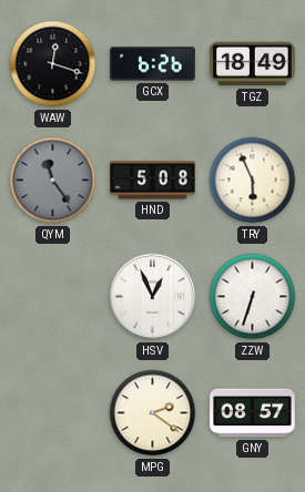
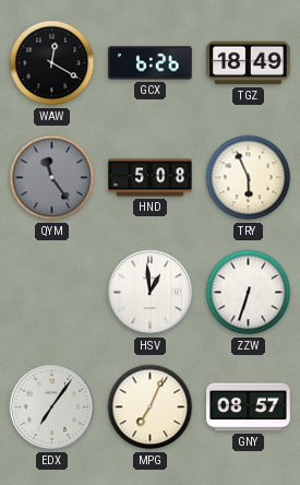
WAW: 12:18 -> 12:20 (52, 63)
HSV: 12:56 -> 12:59 (151, 293)
EDX: none -> 7:06 (52, 407)
MPG: 2:21 -> 7:04 (151, 407)
